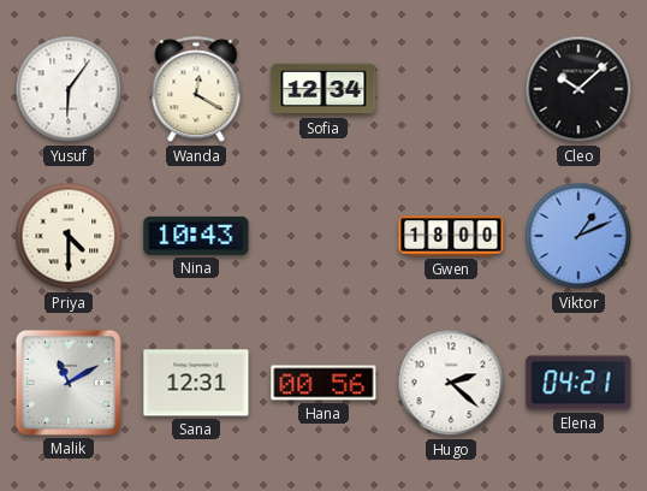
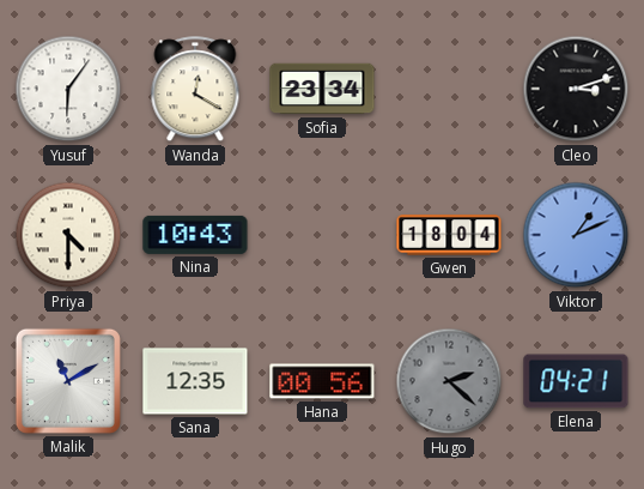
Sofia: 12:34 -> 23:34 (322, 89)
Cleo: 10:08 -> 3:12 (576, 89)
Gwen: 18:00 -> 18:04 (449, 235)
Sana: 12:31 -> 12:35 (195, 381)
Hugo dial: white -> grey (449, 381)
